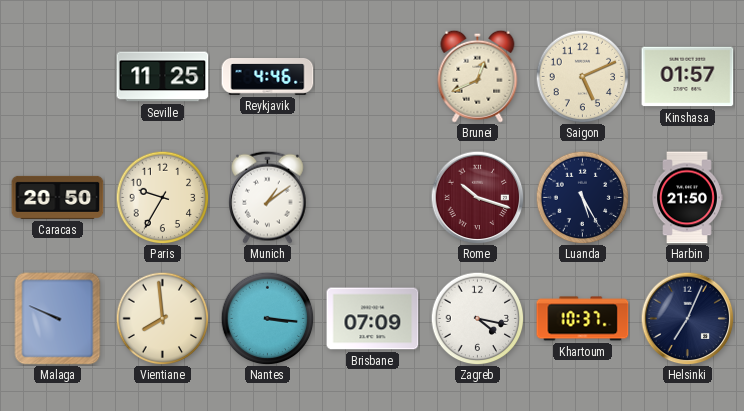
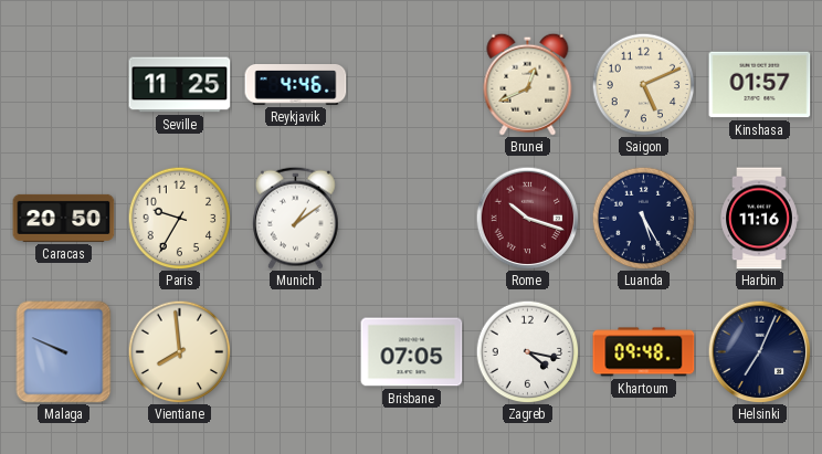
Harbin: 21:50 -> 11:16 (759, 219)
Nantes: 3:16 -> none (267, 318)
Brisbane: 07:09 -> 07:05 (412, 352)
Khartoum: 10:37 -> 09:48 (644, 352)
